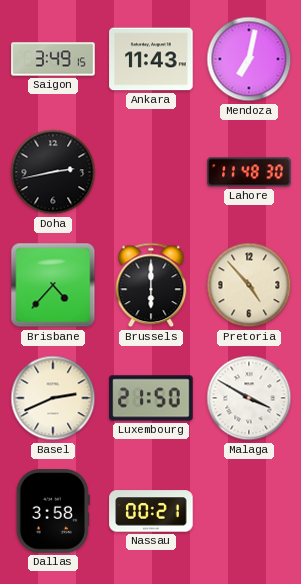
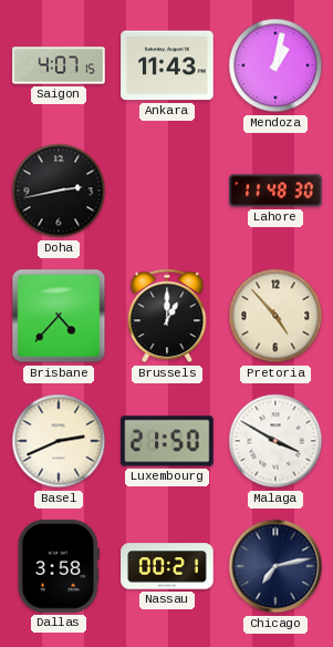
Saigon: 3:49 -> 4:07 (59, 65)
Mendoza: 7:02 -> 1:02 (275, 65)
Brussels: 6:00 -> 1:00 (167, 316)
Chicago: none -> 7:13 (275, 566)
